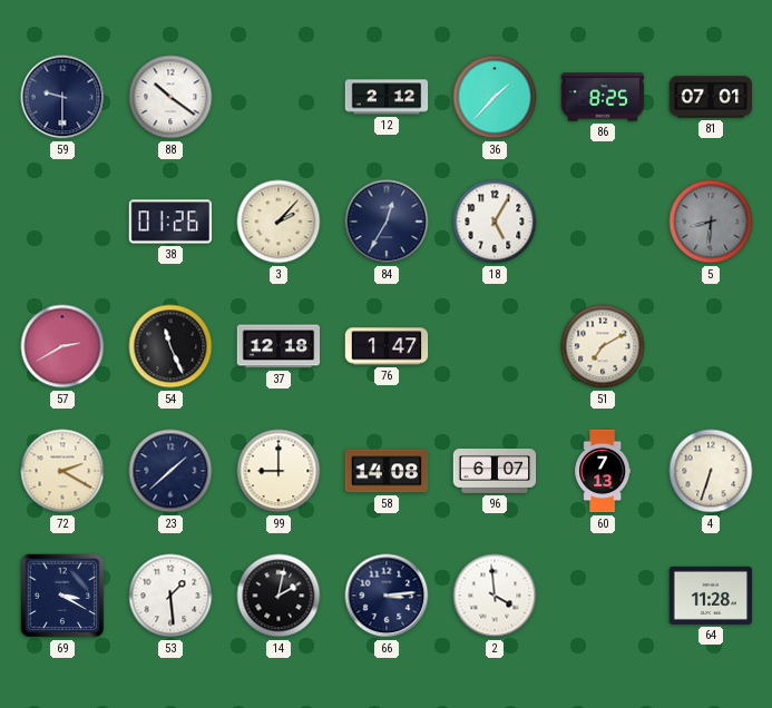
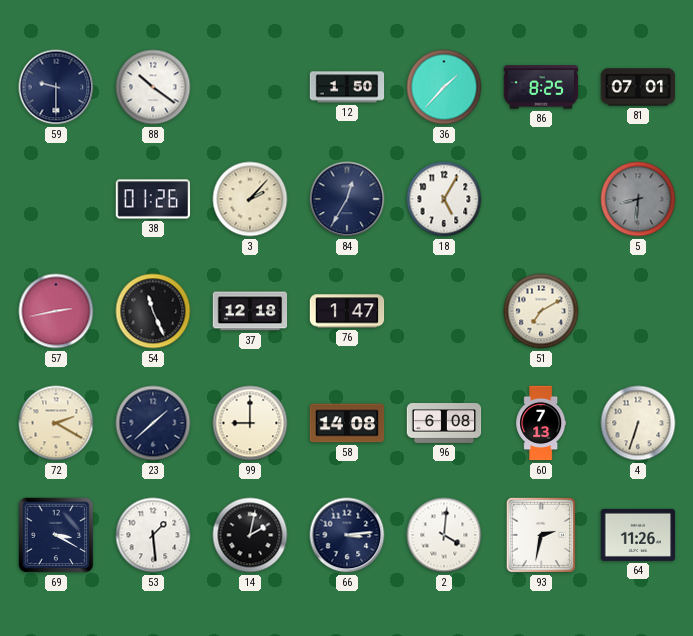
12: 2:12 -> 1:50 (347, 87)
57: 2:40 -> 2:43 (56, 311)
96: 6:07 -> 6:08 (444, 424)
2: 3:59 -> 4:01 (444, 535)
93: none -> 2:32 (541, 535)
64: 11:28 -> 11:26 (638, 535)
